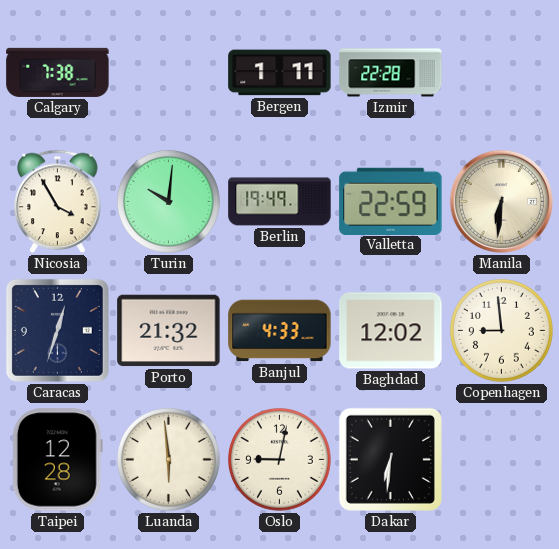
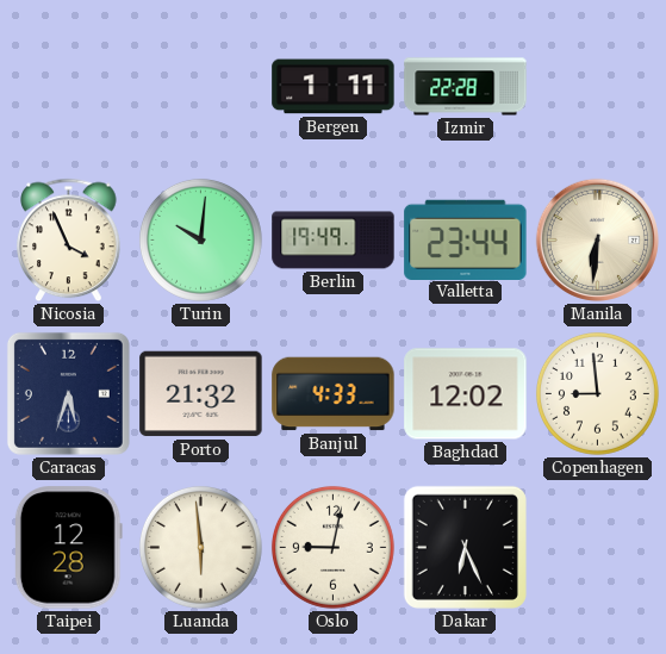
Calgary: 7:38 -> none (58, 72)
Nicosia: 3:55 -> 3:56 (69, 241)
Valletta: 22:59 -> 23:44 (466, 239)
Caracas: 12:33 -> 5:33 (68, 393)
Dakar: 6:31 -> 6:26 (465, 547)
